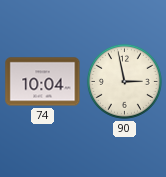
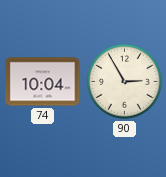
90: 2:58 -> 2:55 (124, 81)
